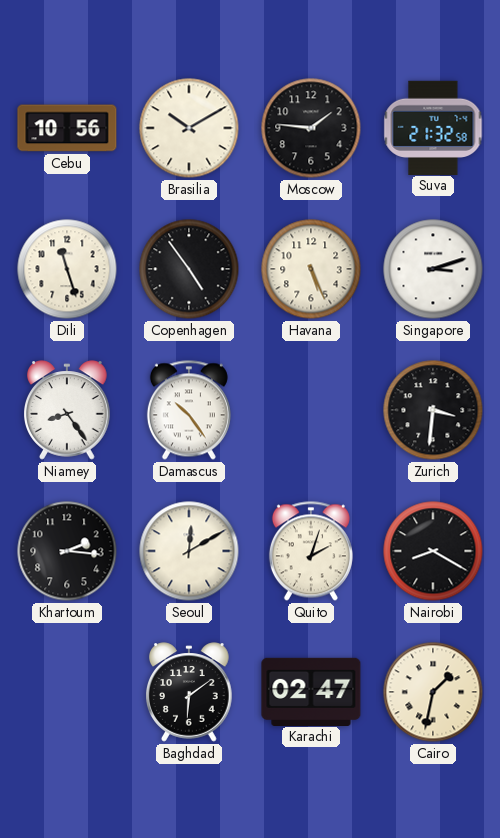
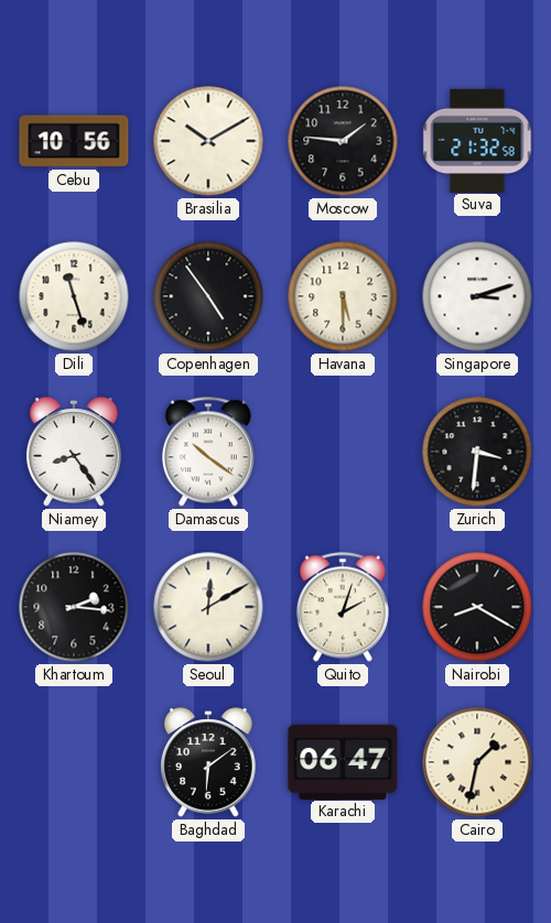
Havana: 5:26 -> 5:30 (343, 296)
Damascus: 10:24 -> 10:21 (208, 452)
Karachi: 02:47 -> 06:47 (343, 761)
